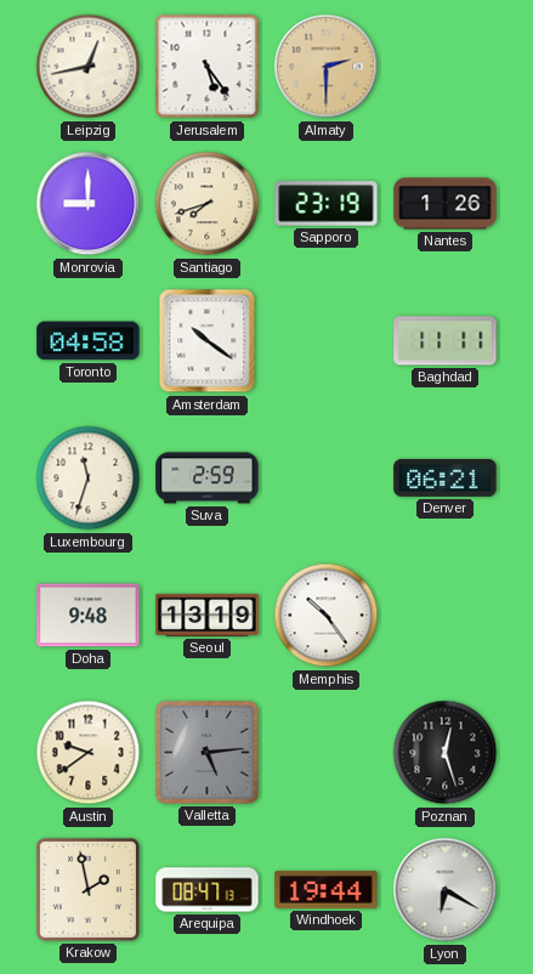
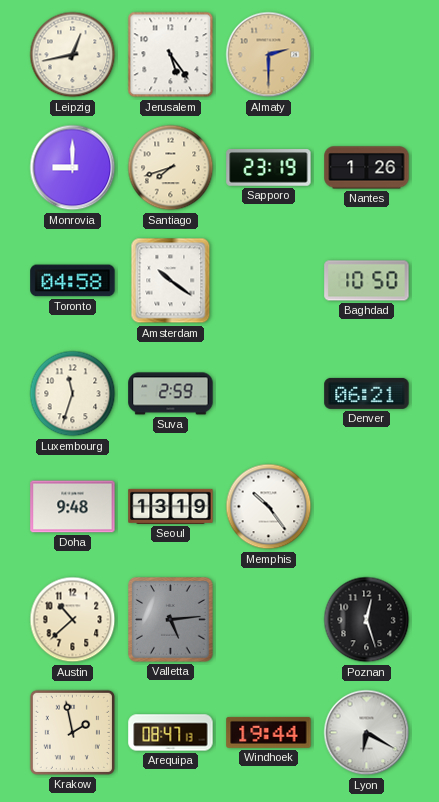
Baghdad: 11:11 -> 10:50 (367, 281)
Austin: 9:39 -> 10:38 (73, 620)
